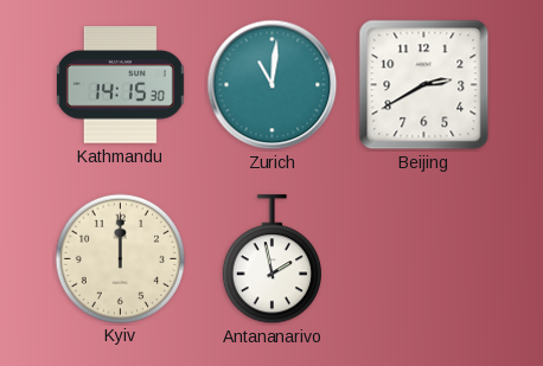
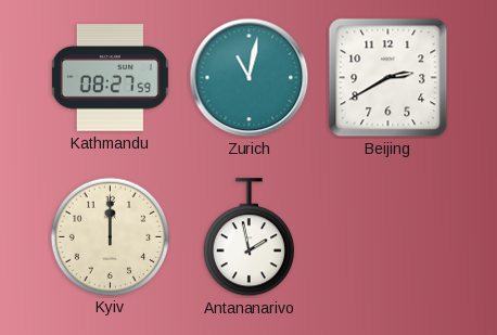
Kathmandu: 14:15 -> 08:27 (110, 78)
Zurich: 11:01 -> 11:02 (250, 78)
